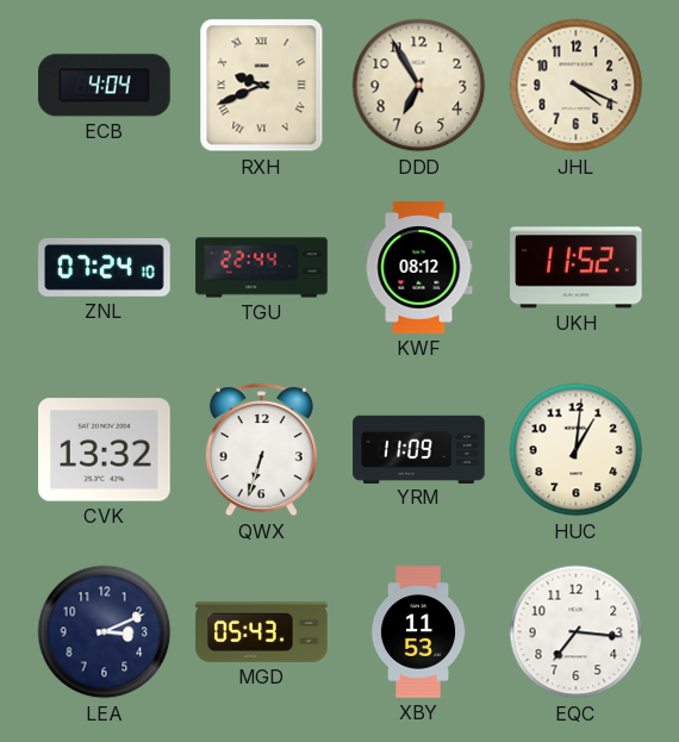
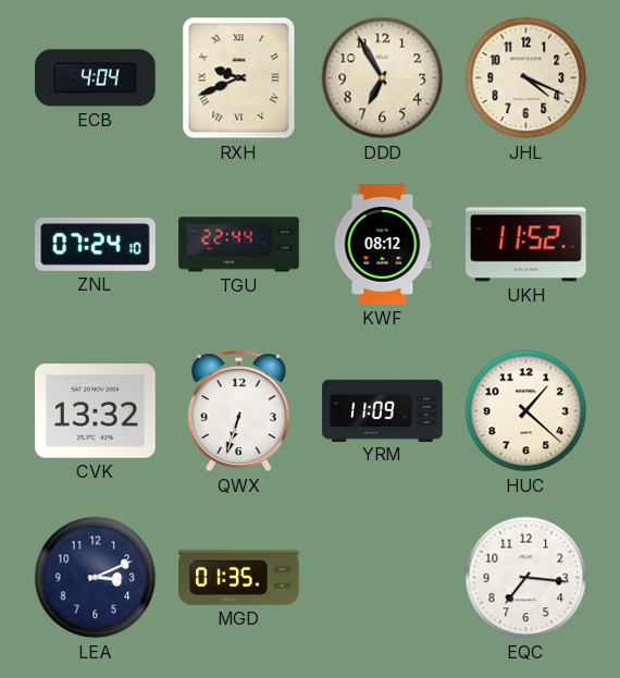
HUC: 1:01 -> 1:22 (526, 411)
MGD: 05:43 -> 01:35 (239, 577)
XBY: 11:53 -> none (418, 632)
